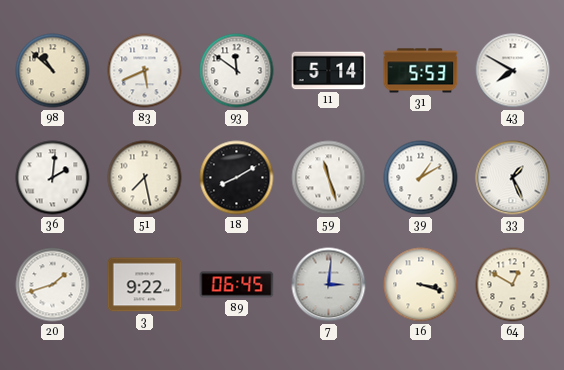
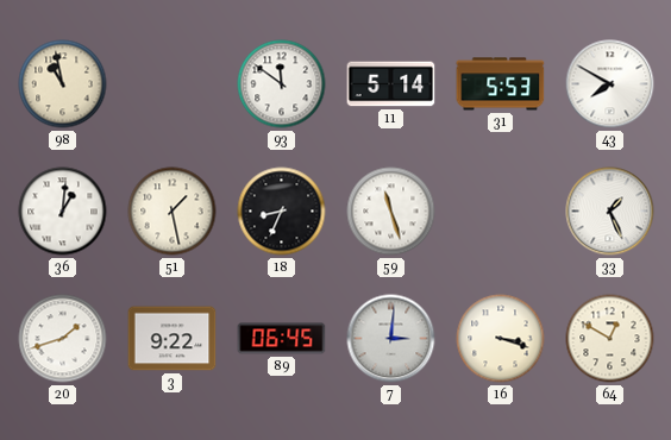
98: 10:52 -> 10:58 (63, 84)
83: 5:41 -> none (145, 71)
36: 2:01 -> 1:01 (63, 212)
51: 7:28 -> 1:28 (173, 212)
18: 8:10 -> 8:34 (282, 212)
39: 1:10 -> none (421, 178)
